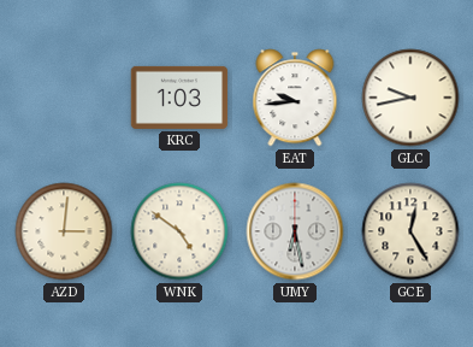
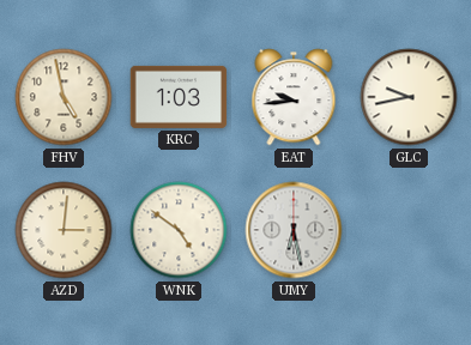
FHV: none -> 4:58 (64, 97)
GCE: 12:25 -> none (410, 231)
